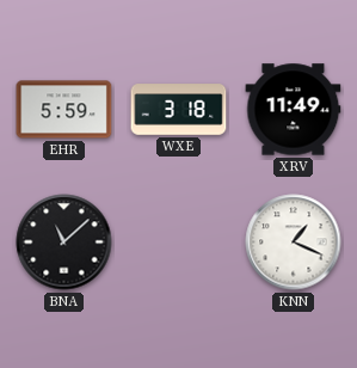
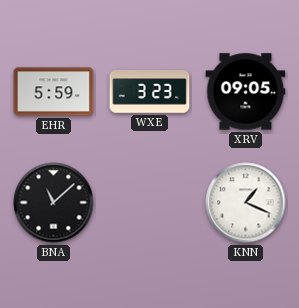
WXE: 3:18 -> 3:23 (150, 92)
XRV: 11:49 -> 09:05 (246, 92)
